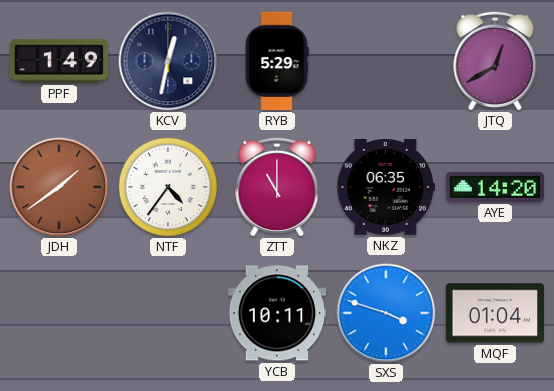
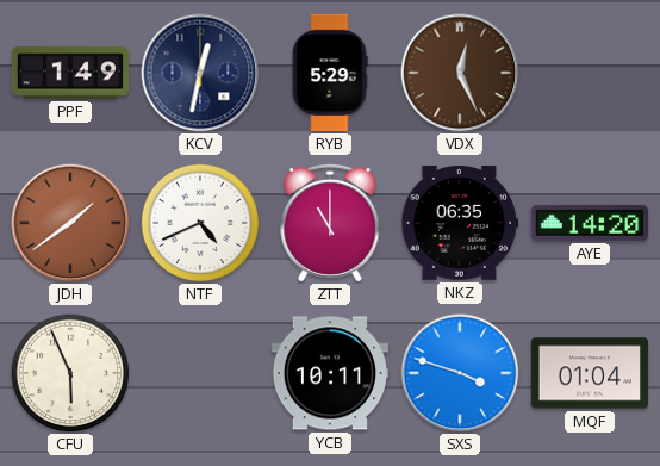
VDX: none -> 12:26 (460, 73)
JTQ: 12:40 -> none (495, 61)
NTF: 4:36 -> 4:41 (200, 223)
CFU: none -> 5:56 (70, 373)
